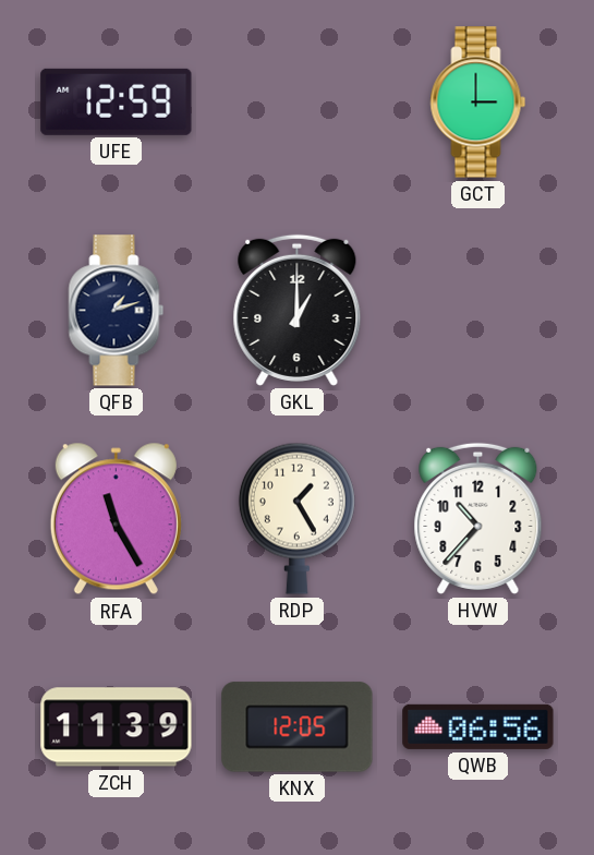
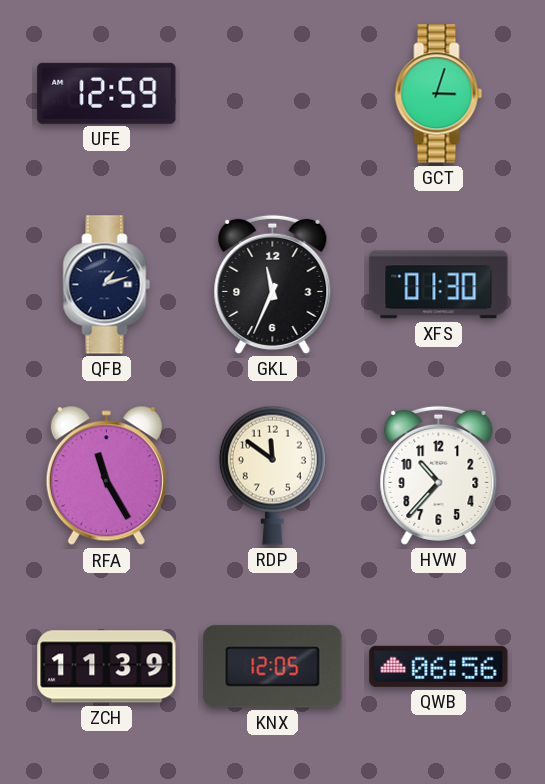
GCT: 3:00 -> 3:03 (439, 94)
GKL: 1:00 -> 11:34 (273, 284)
XFS: none -> 01:30 (439, 285)
RDP: 1:25 -> 11:51 (272, 475)
